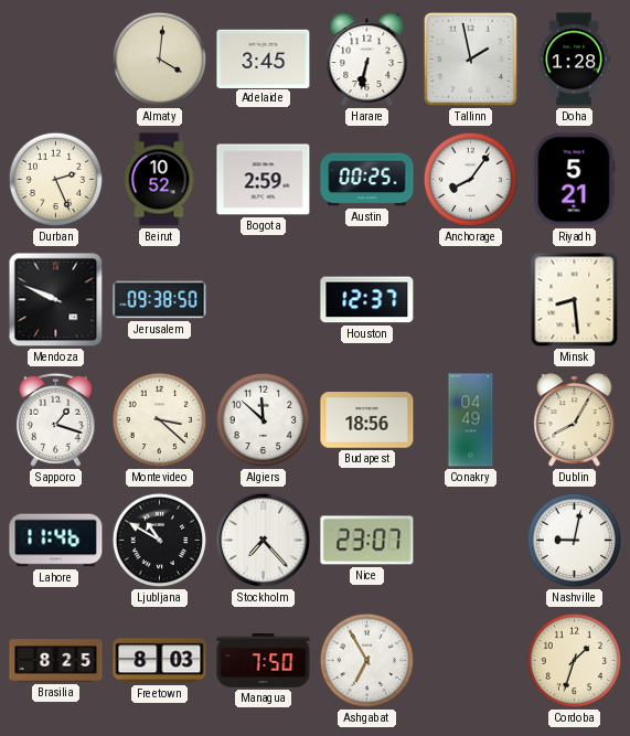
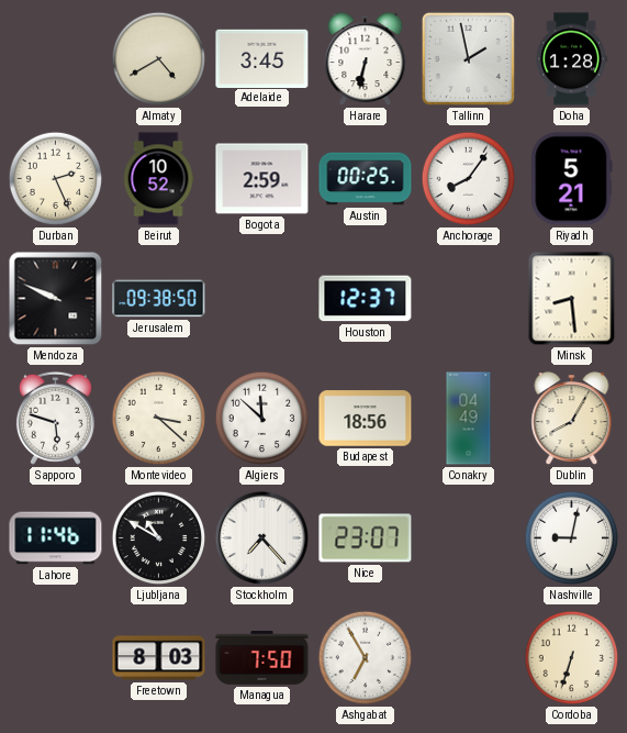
Almaty: 4:01 -> 4:40 (159, 59)
Sapporo: 1:18 -> 5:48 (55, 418)
Brasilia: 8:25 -> none (56, 661)
Cordoba: 1:33 -> 6:33 (572, 658)
